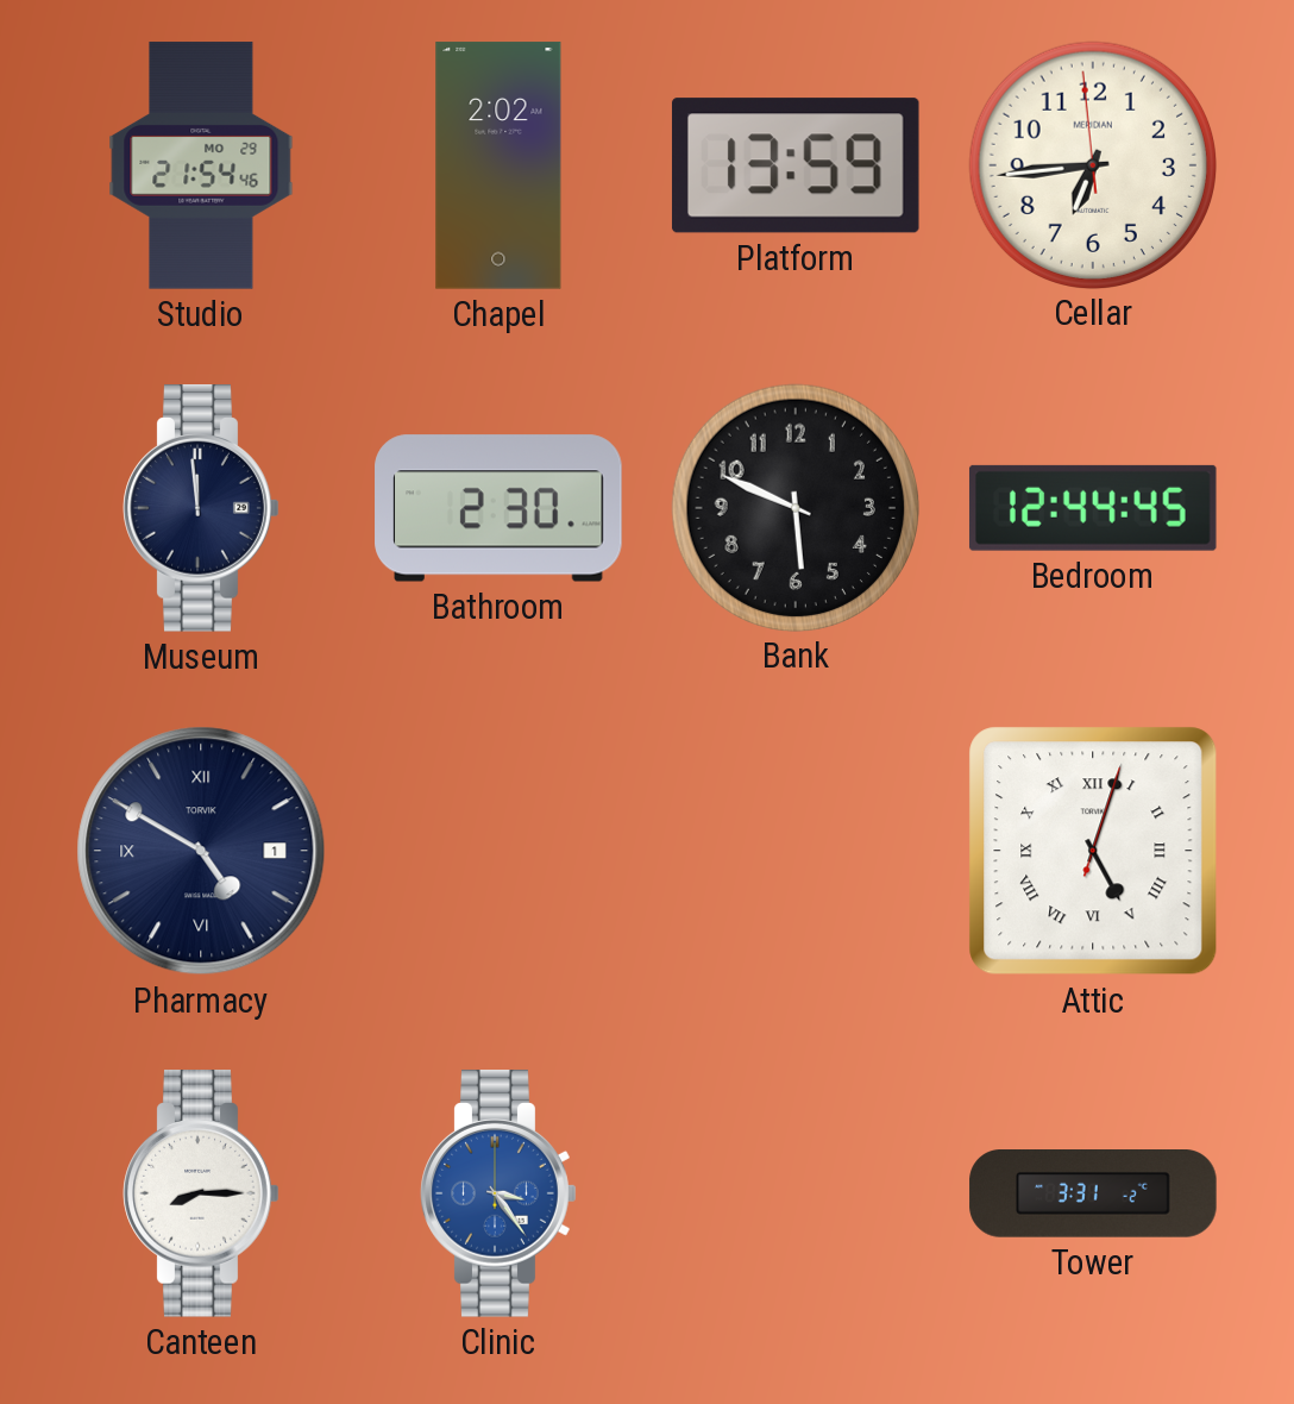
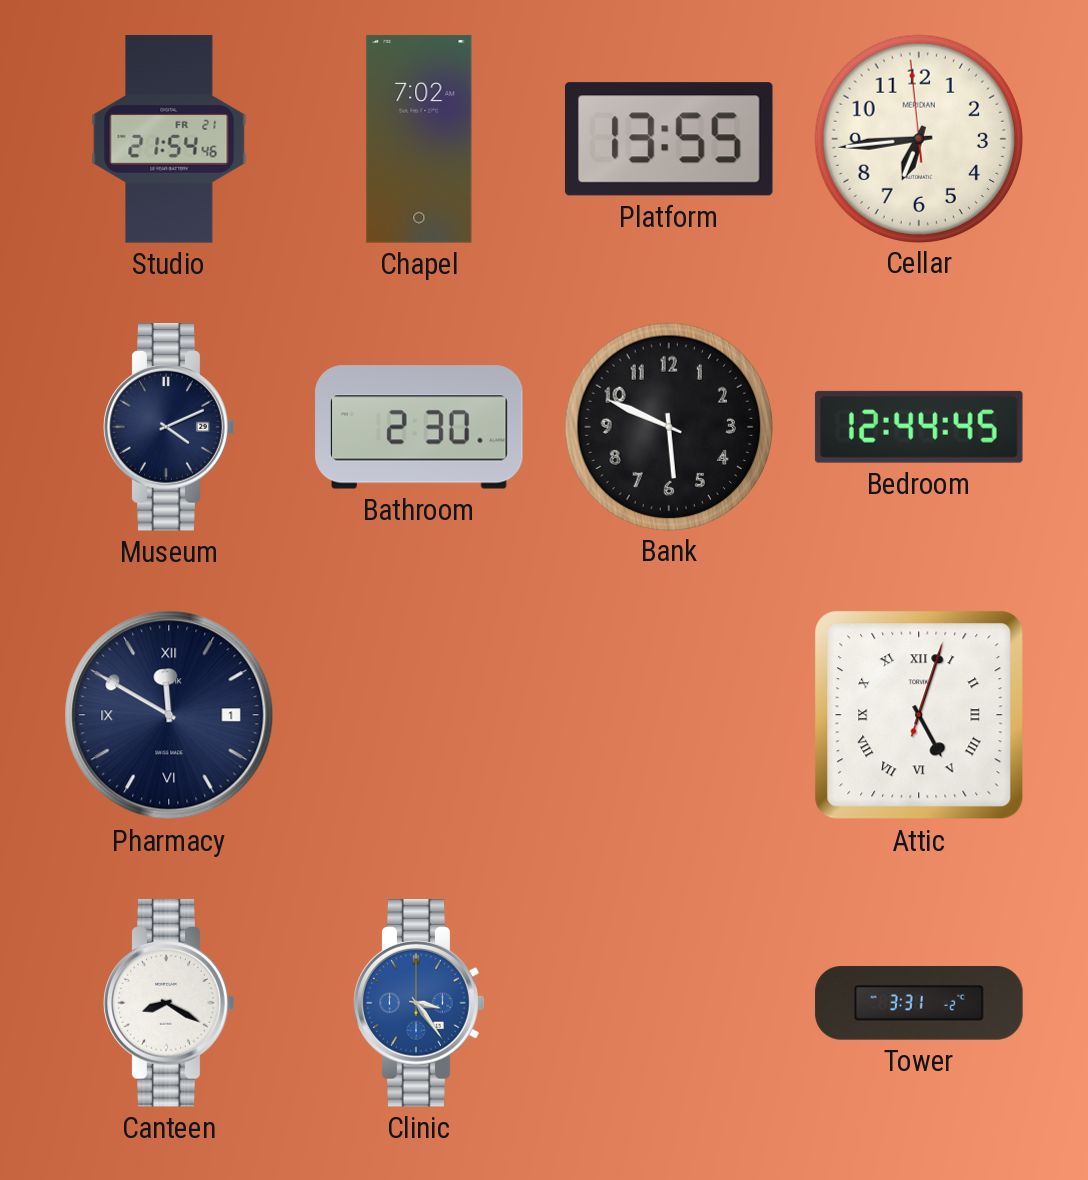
Studio date: MO 29 -> FR 21 (169, 139)
Chapel: 2:02 -> 7:02 (419, 139)
Platform: 13:59 -> 13:55 (669, 139)
Museum: 11:59 -> 4:11 (169, 427)
Pharmacy: 4:50 -> 11:50 (169, 715)
Canteen: 8:15 -> 8:20 (169, 1003)
